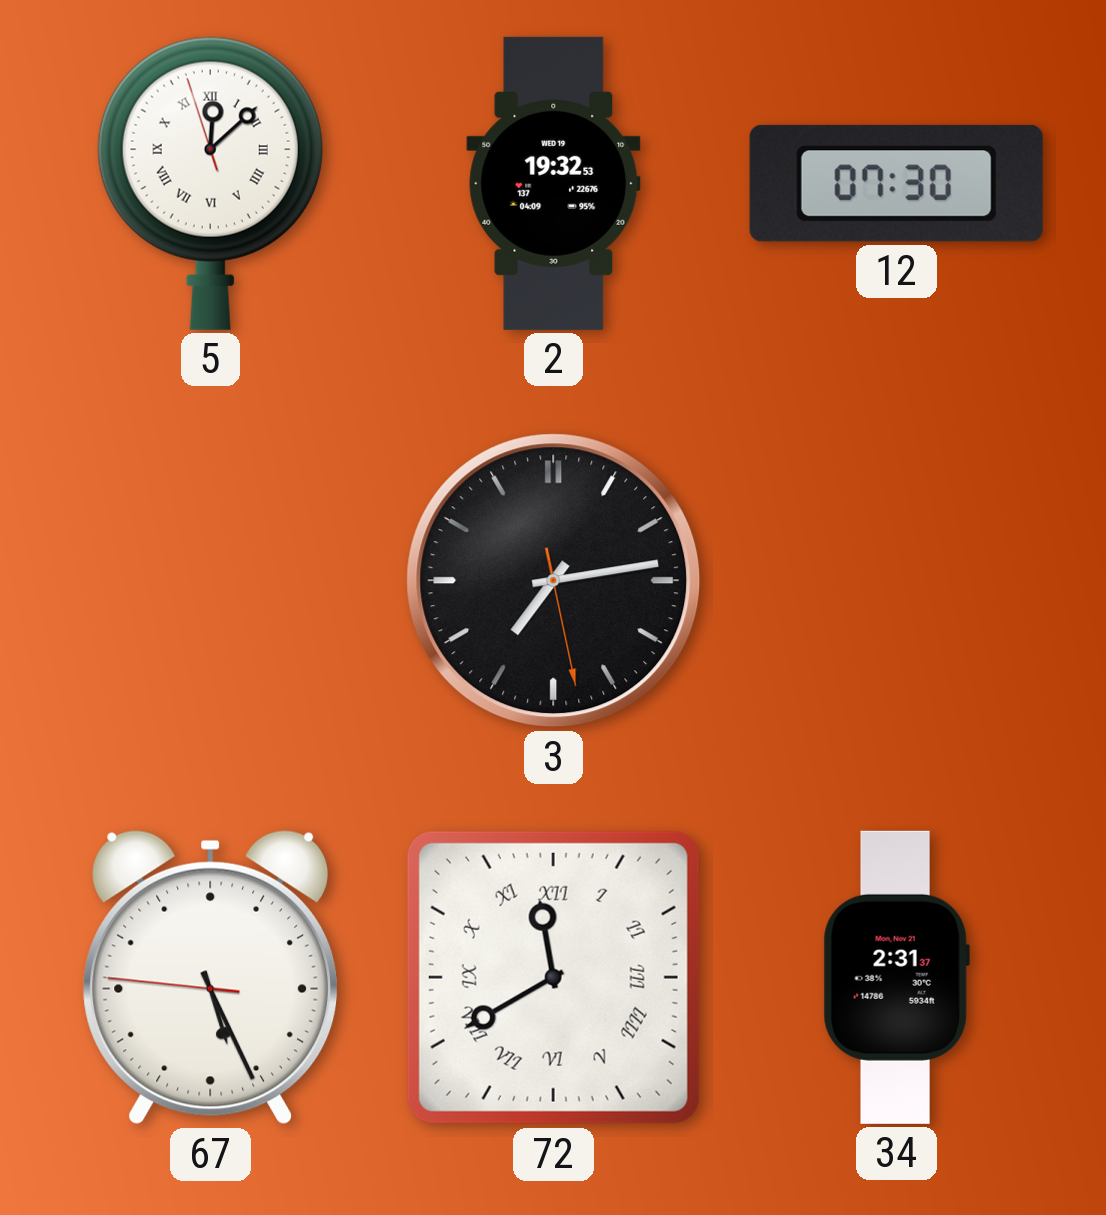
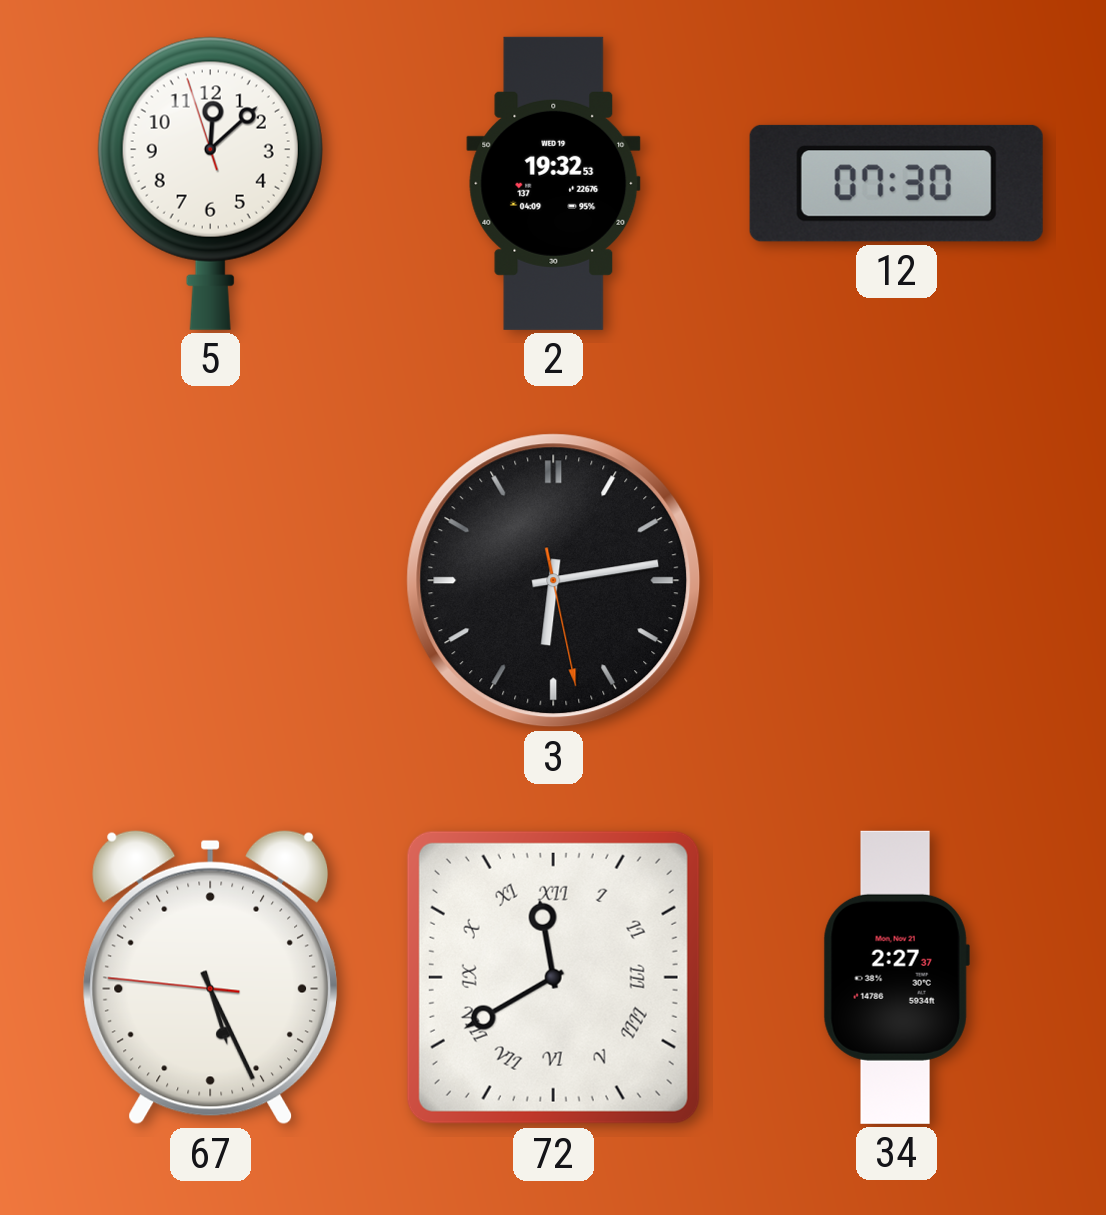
5 numerals: Roman -> Arabic (210, 183)
3: 7:13 -> 6:13 (554, 581)
34: 2:31 -> 2:27 (896, 977)
